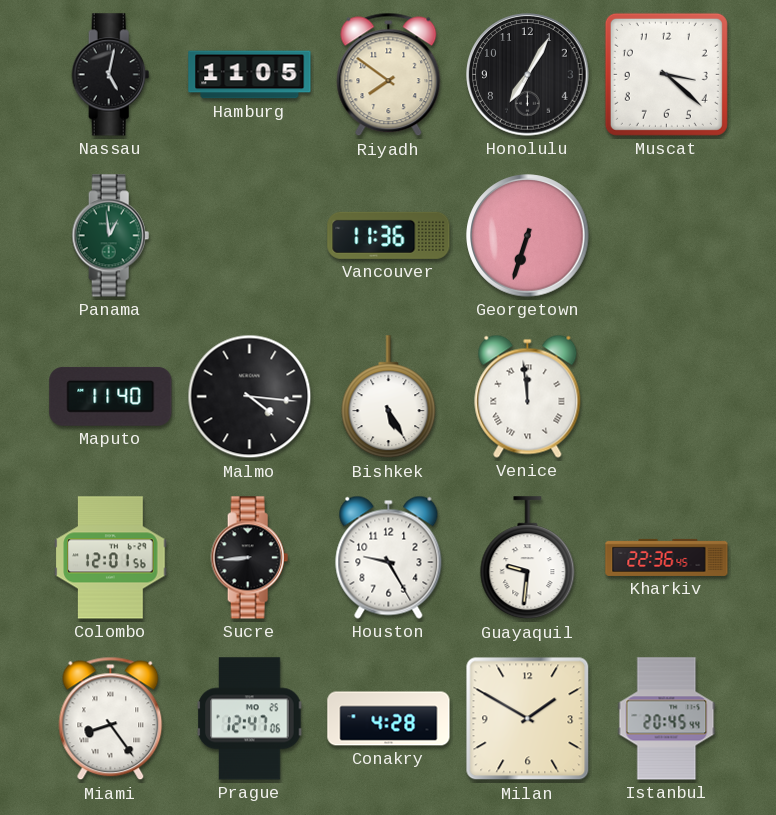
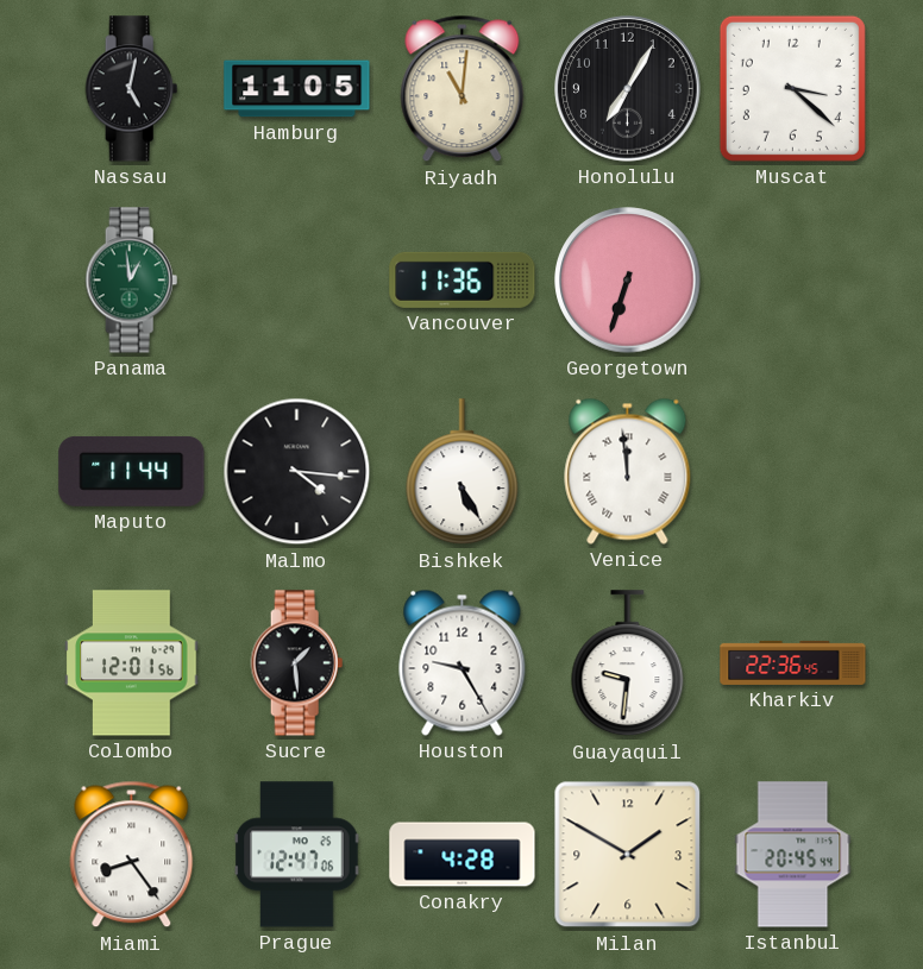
Riyadh: 7:51 -> 11:01 (463, 89)
Maputo: 11:40 -> 11:44 (132, 471)
Sucre: 8:44 -> 1:29 (297, 663)
